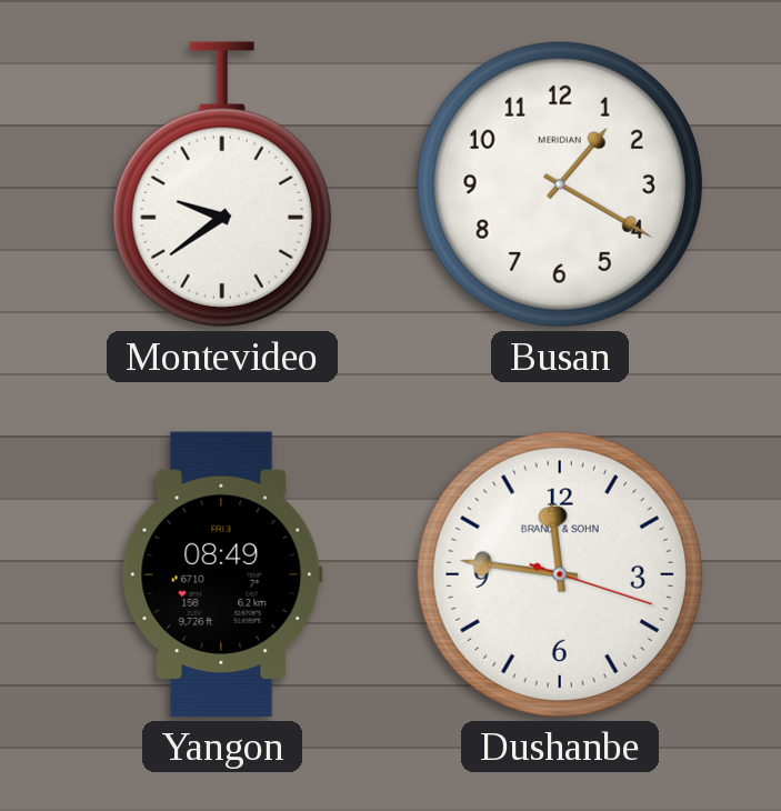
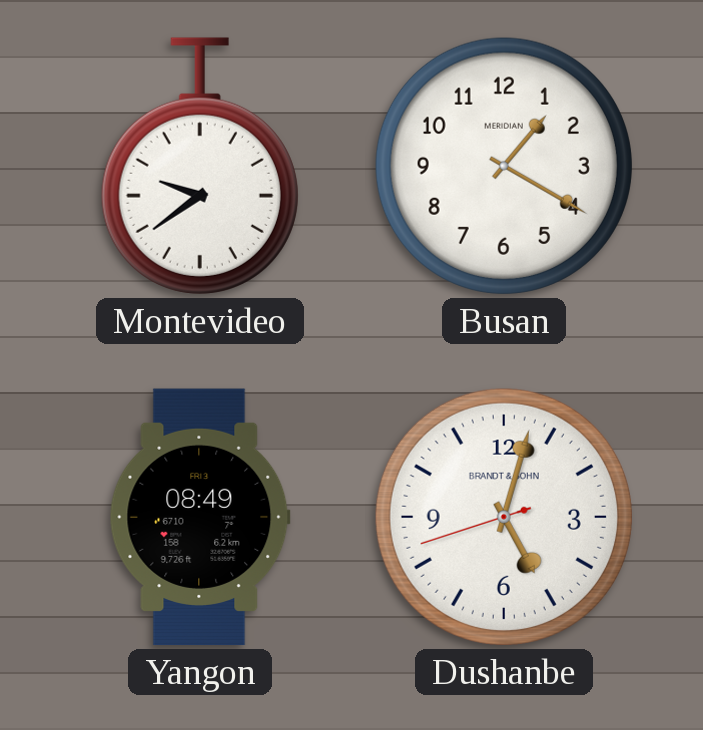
Dushanbe: 11:46 -> 5:02 (504, 517)
